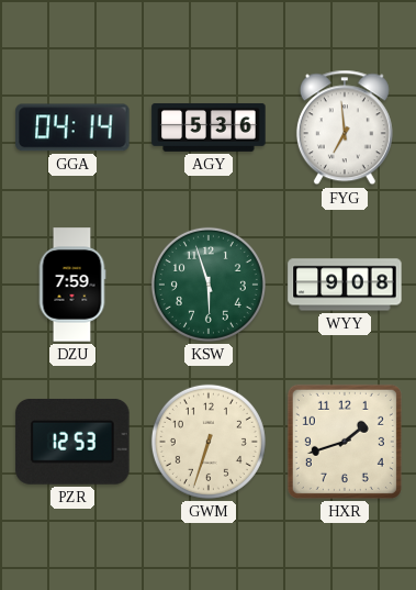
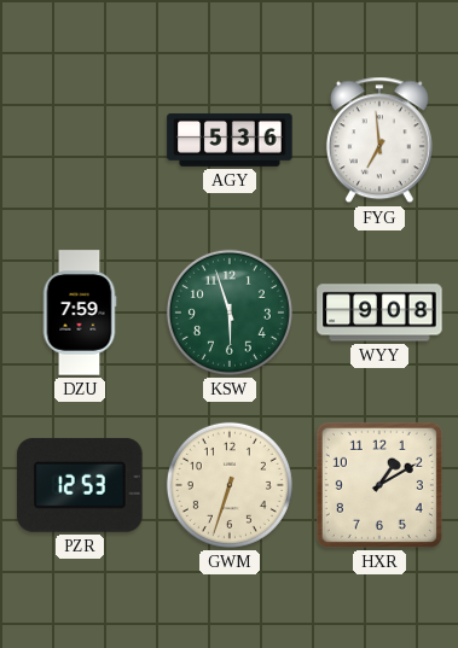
GGA: 04:14 -> none (72, 127)
HXR: 1:42 -> 1:10 (379, 485)
